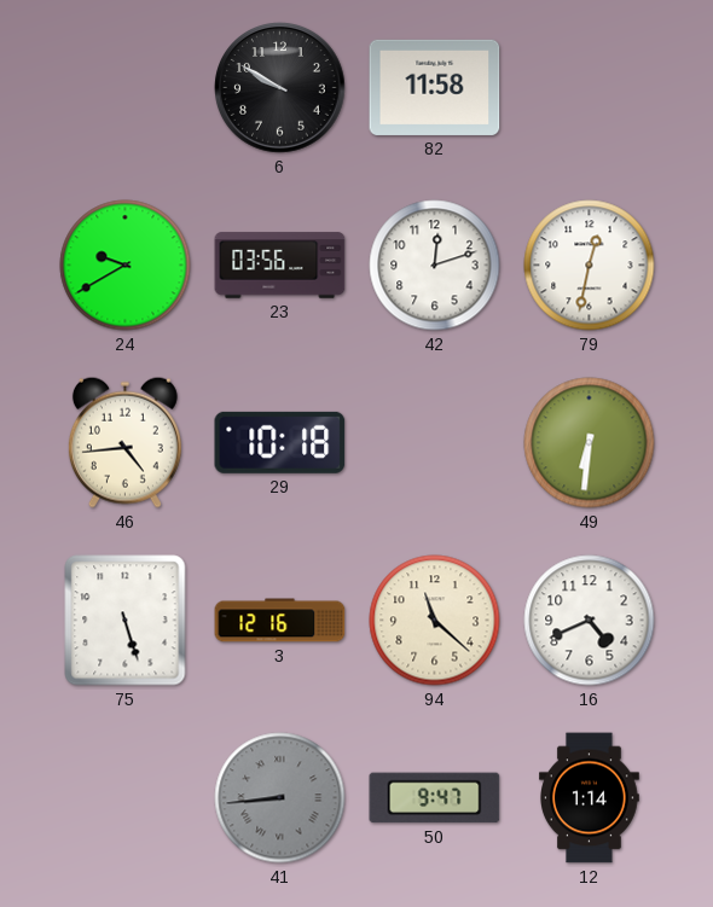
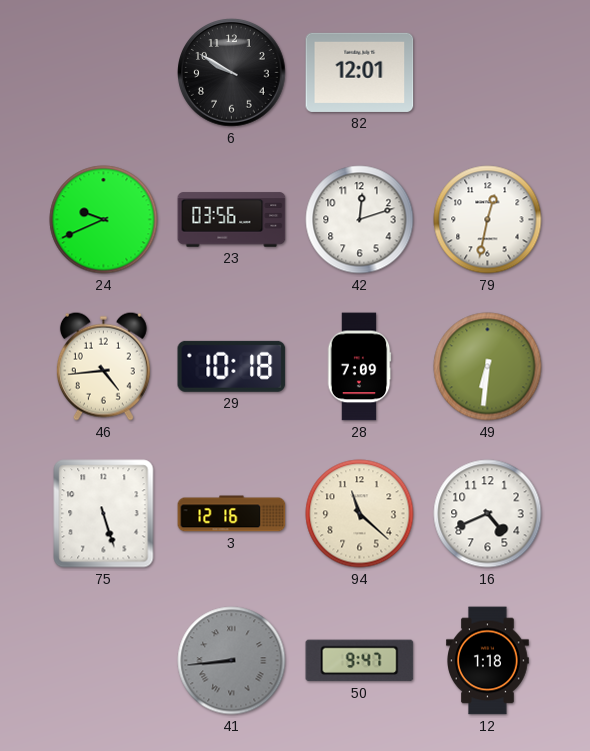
82: 11:58 -> 12:01 (360, 72)
24: 9:40 -> 9:41 (104, 220)
28: none -> 7:09 (359, 367)
12: 1:14 -> 1:18 (488, 661)
